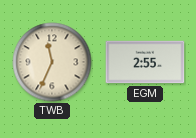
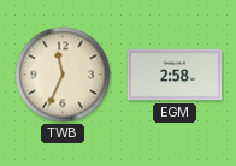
EGM: 2:55 -> 2:58 (175, 75)
